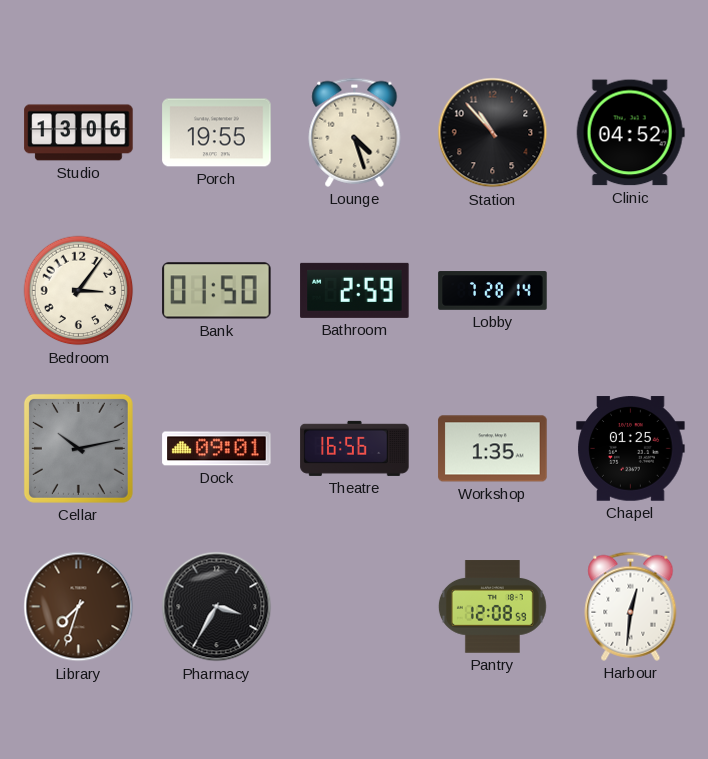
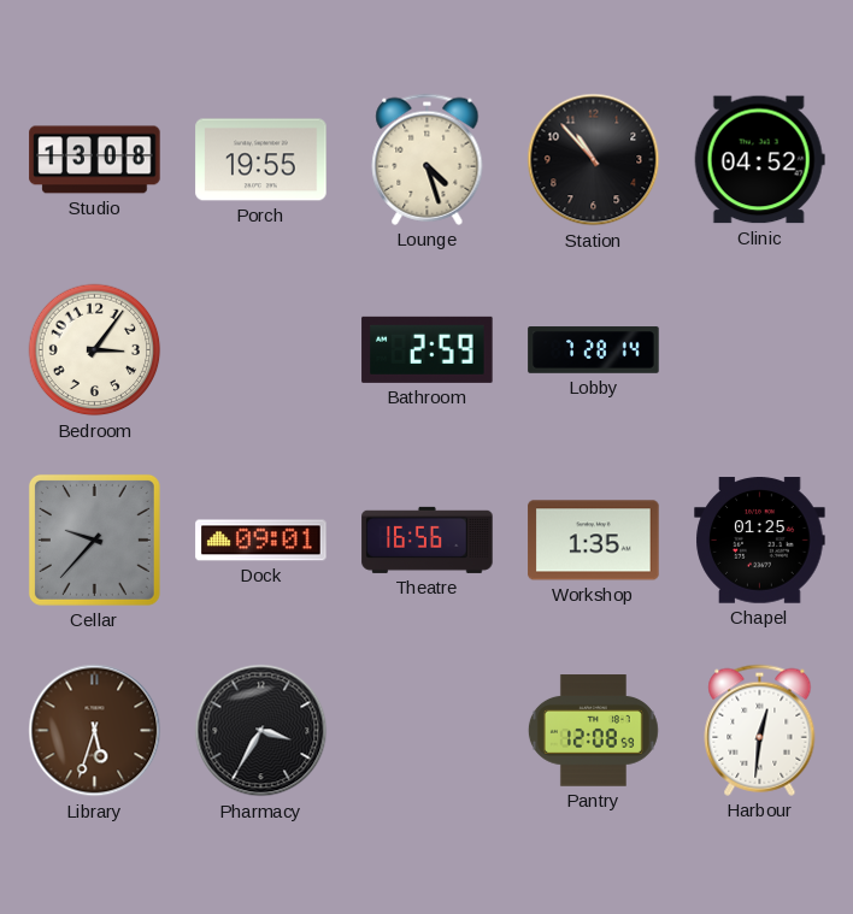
Studio: 13:06 -> 13:08 (95, 160)
Bank: 01:50 -> none (217, 291)
Cellar: 10:13 -> 9:37 (94, 539)
Library: 7:33 -> 5:33 (95, 731)
